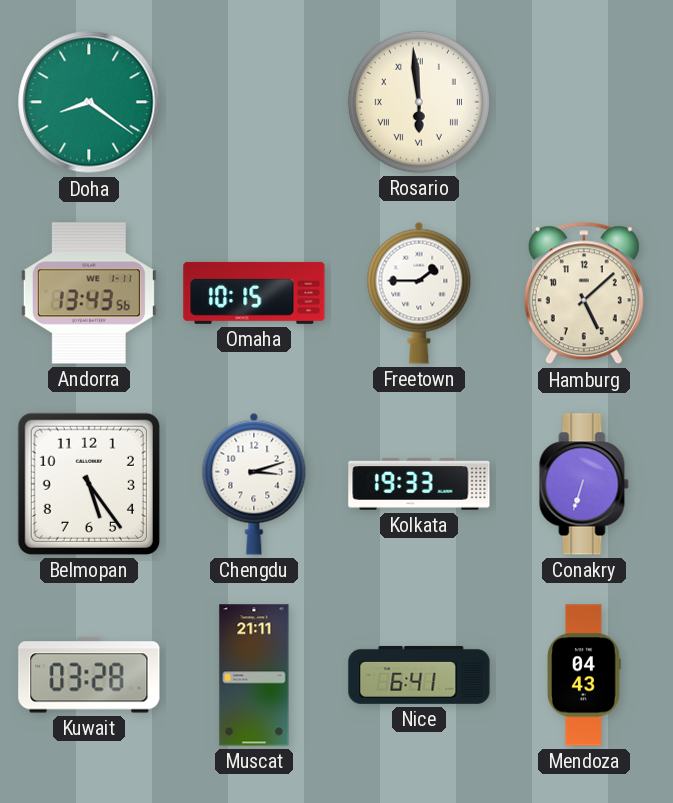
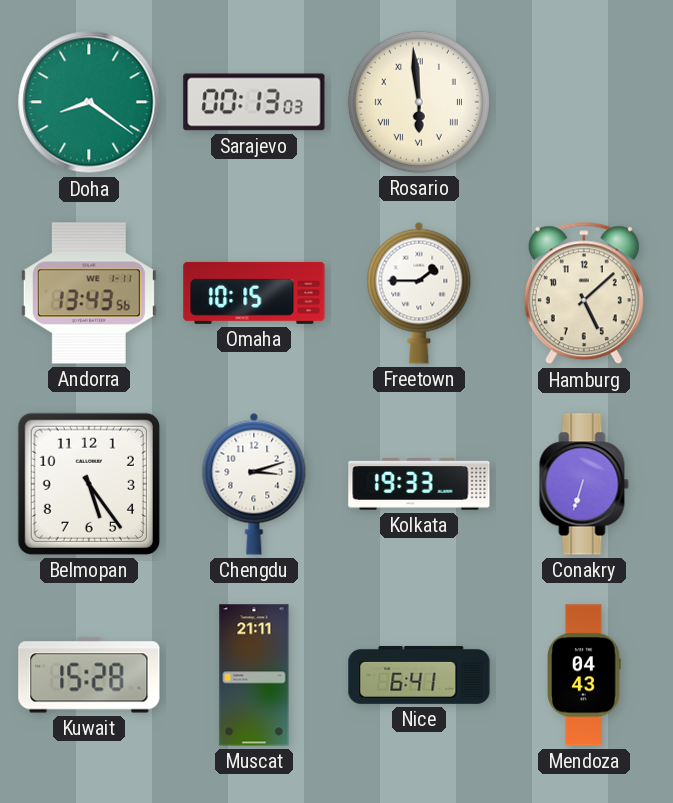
Sarajevo: none -> 00:13 (254, 102)
Kuwait: 03:28 -> 15:28 (89, 675)
